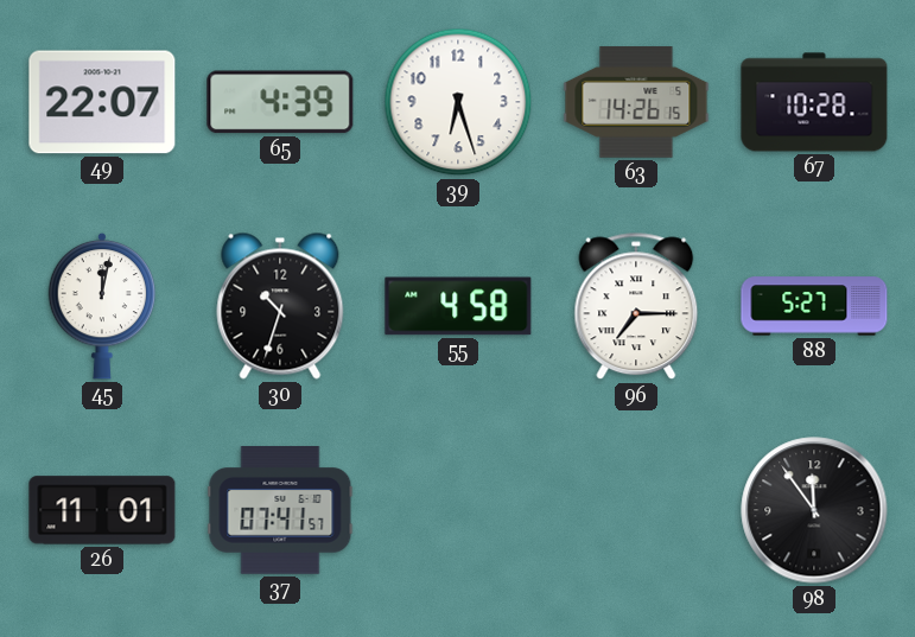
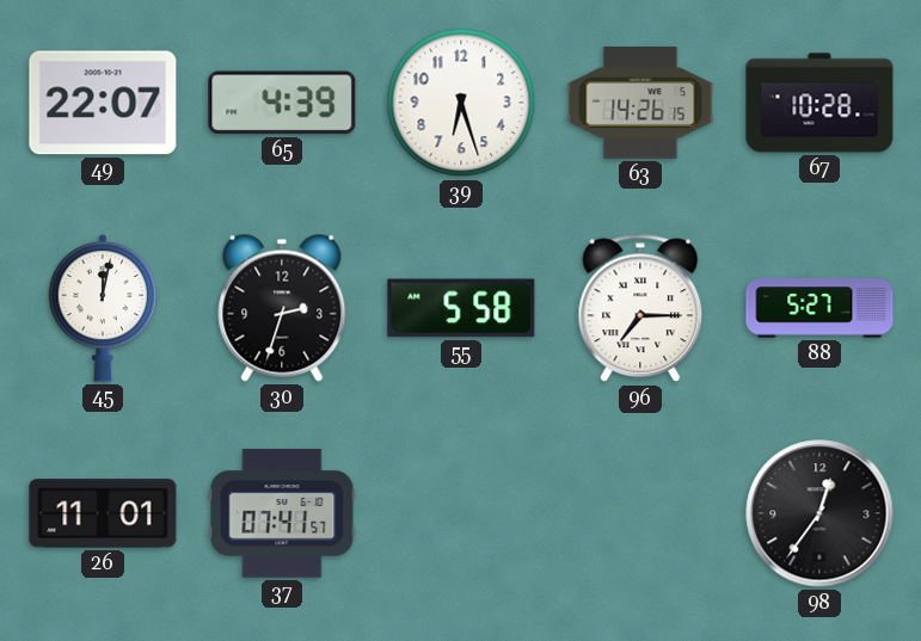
30: 10:33 -> 2:33 (282, 308)
55: 4:58 -> 5:58 (461, 308)
98: 11:54 -> 12:36 (819, 513)
